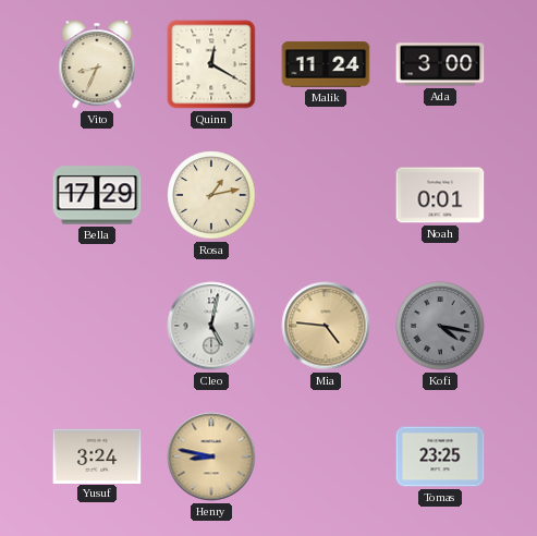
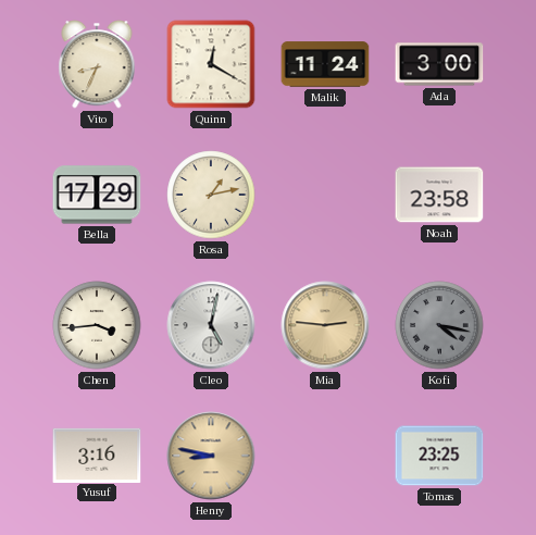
Noah: 0:01 -> 23:58 (439, 195)
Chen: none -> 3:44 (97, 325)
Mia: 4:46 -> 2:46 (325, 325)
Yusuf: 3:24 -> 3:16 (97, 455)
